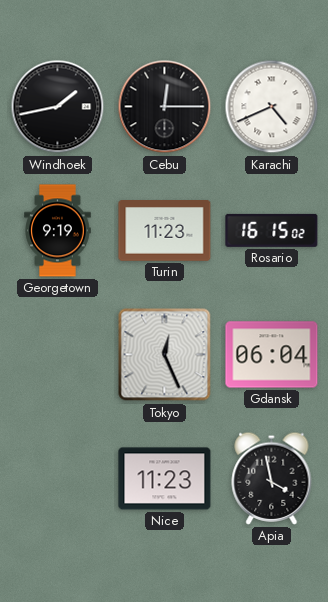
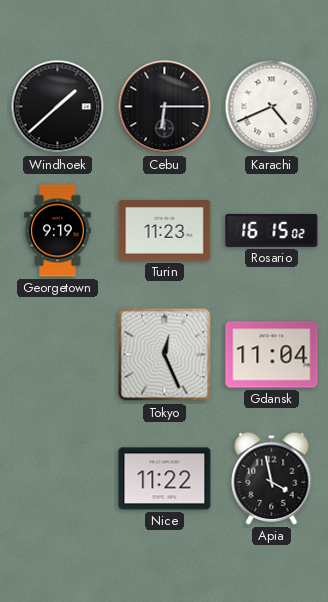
Windhoek: 1:43 -> 1:38 (58, 107)
Cebu: 12:15 -> 6:15 (165, 107)
Gdansk: 06:04 -> 11:04 (272, 355)
Nice: 11:23 -> 11:22 (165, 479)
